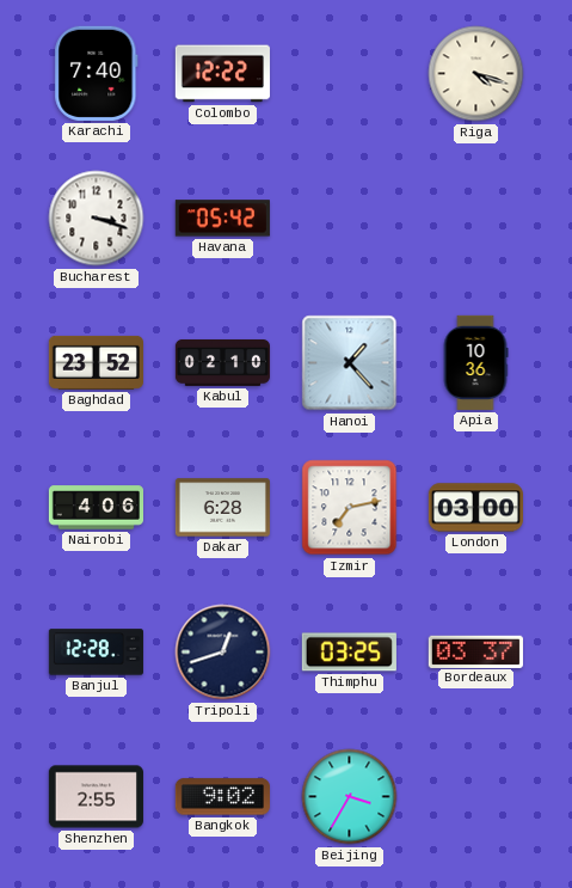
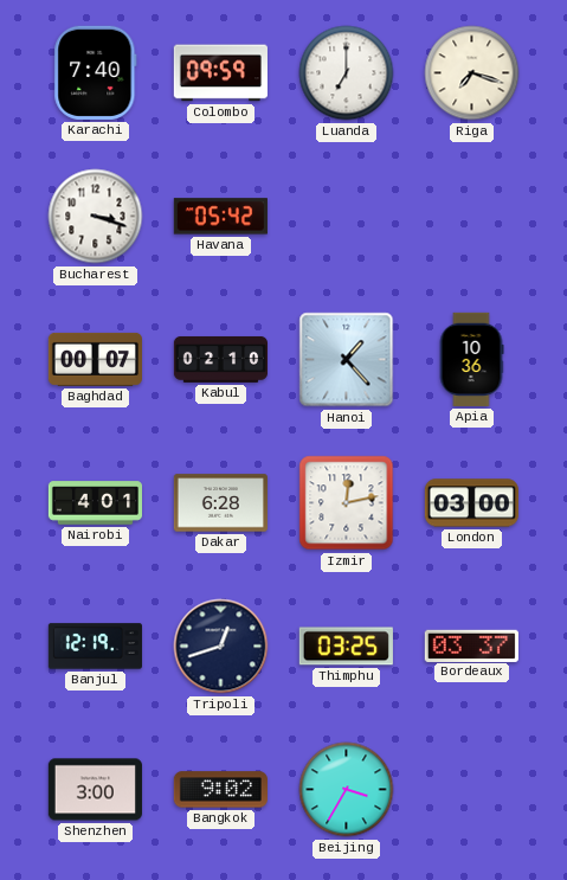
Colombo: 12:22 -> 09:59 (220, 73)
Luanda: none -> 7:00 (347, 73)
Riga: 4:18 -> 7:18 (472, 73)
Baghdad: 23:52 -> 00:07 (95, 359)
Nairobi: 4:06 -> 4:01 (95, 503)
Izmir: 7:13 -> 12:13 (347, 503)
Banjul: 12:28 -> 12:19 (95, 647)
Shenzhen: 2:55 -> 3:00 (95, 790)
